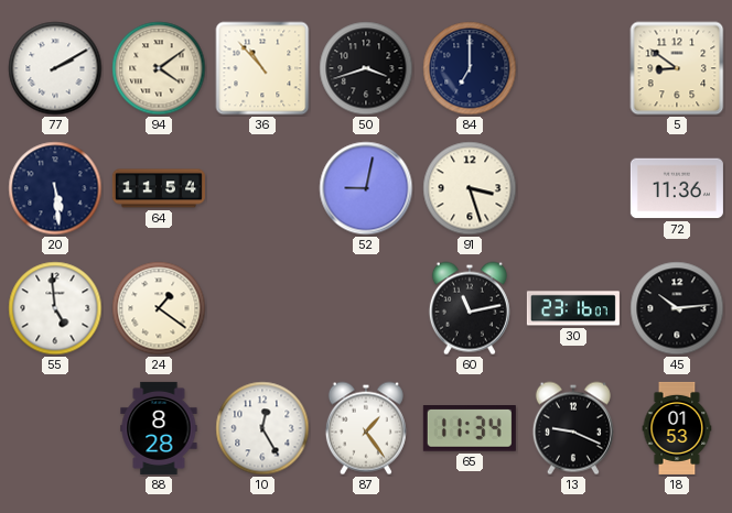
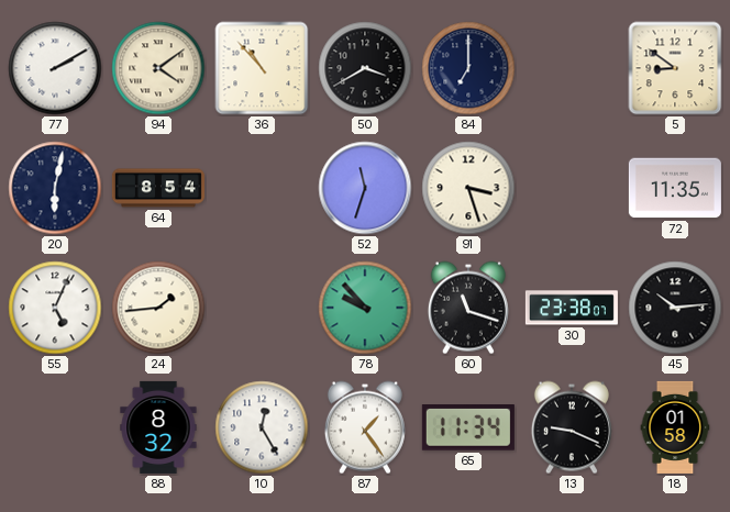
50: 3:42 -> 3:40 (365, 68)
20: 5:29 -> 6:02 (55, 188)
64: 11:54 -> 8:54 (158, 188)
52: 9:02 -> 11:33 (365, 188)
72: 11:36 -> 11:35 (675, 188)
55: 4:59 -> 5:04 (55, 308)
24: 1:21 -> 1:44 (158, 308)
78: none -> 9:53 (365, 308)
60: 11:13 -> 11:18 (468, 308)
30: 23:16 -> 23:38 (572, 308)
88: 8:28 -> 8:32 (158, 427)
18: 01:53 -> 01:58 (675, 427)
